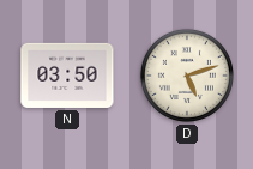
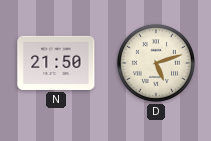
N: 03:50 -> 21:50 (56, 63)
